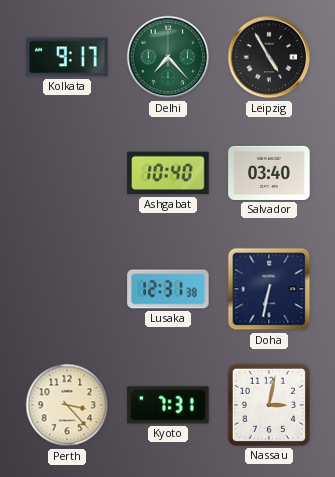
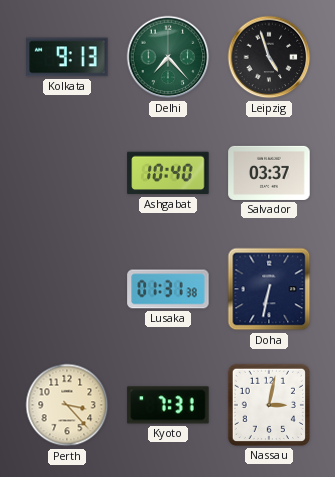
Kolkata: 9:17 -> 9:13 (67, 57)
Leipzig: 4:55 -> 4:57 (269, 57)
Salvador: 03:40 -> 03:37 (269, 173)
Lusaka: 12:31 -> 01:31 (168, 289)
